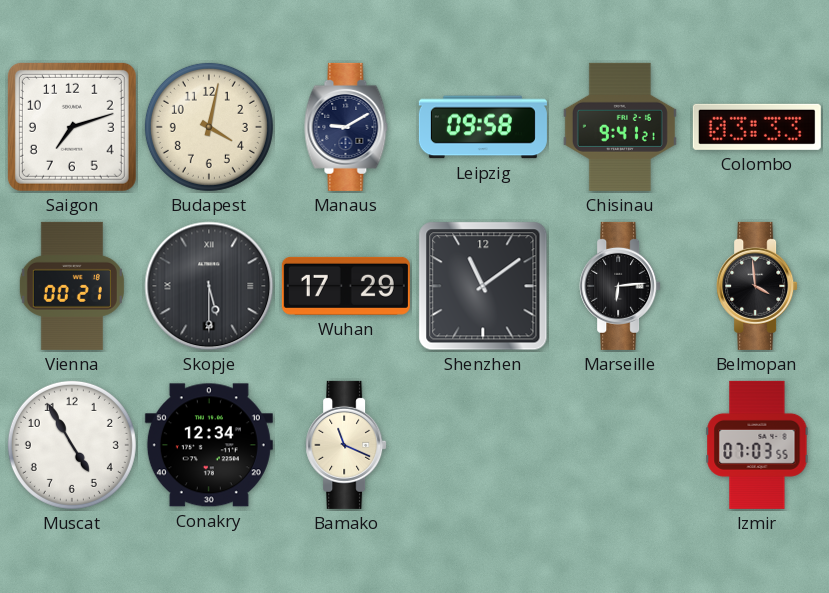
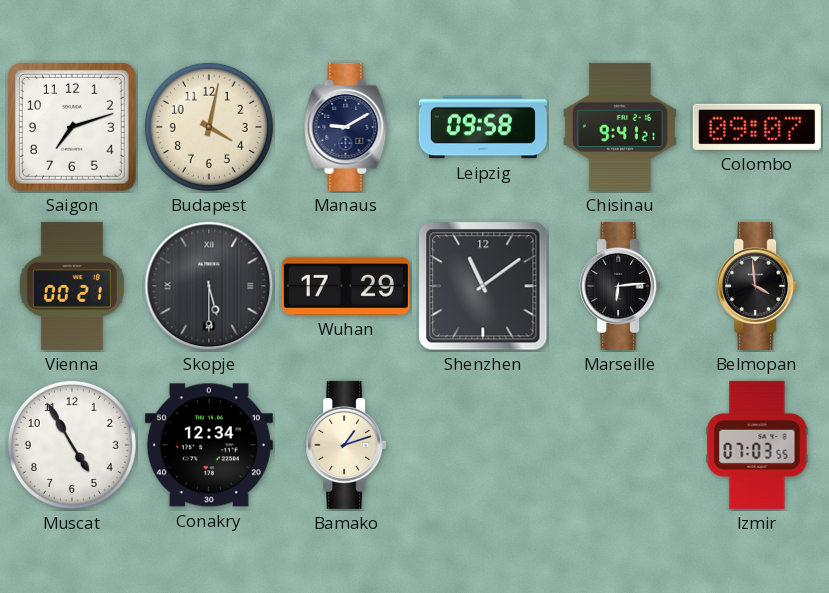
Colombo: 03:33 -> 09:07 (757, 127)
Bamako: 11:19 -> 1:12 (346, 445)
